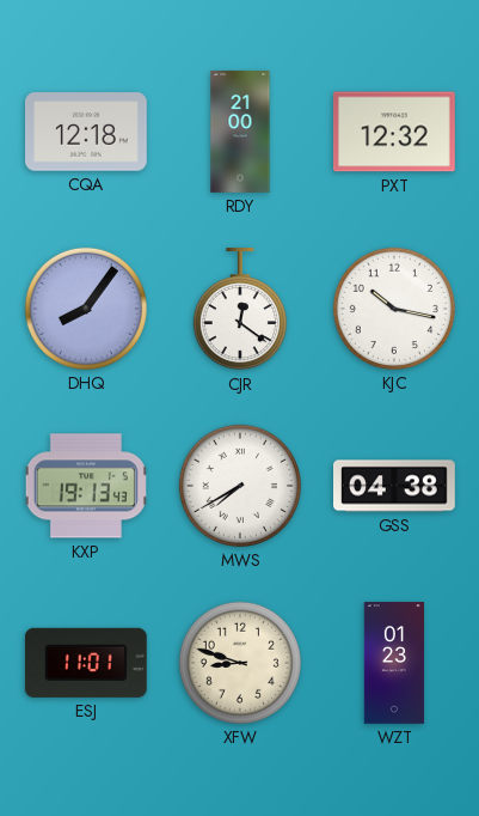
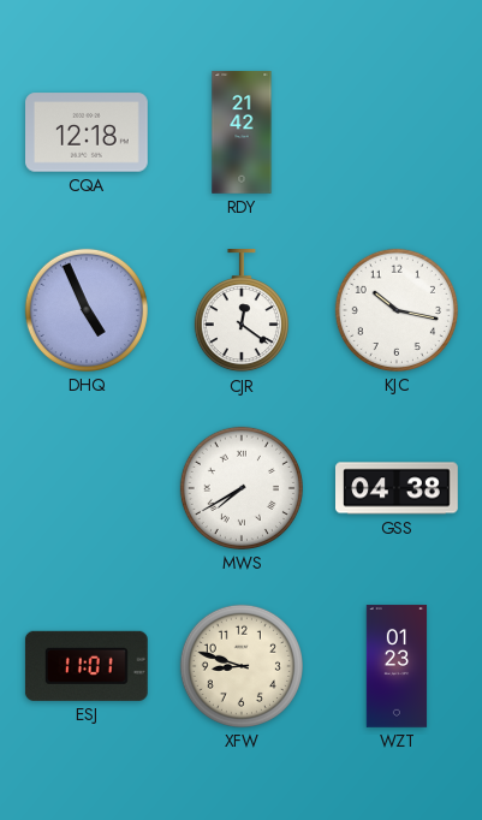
RDY: 21:00 -> 21:42 (242, 132)
PXT: 12:32 -> none (394, 132)
DHQ: 8:06 -> 4:56 (87, 310)
KXP: 19:13 -> none (86, 486)
